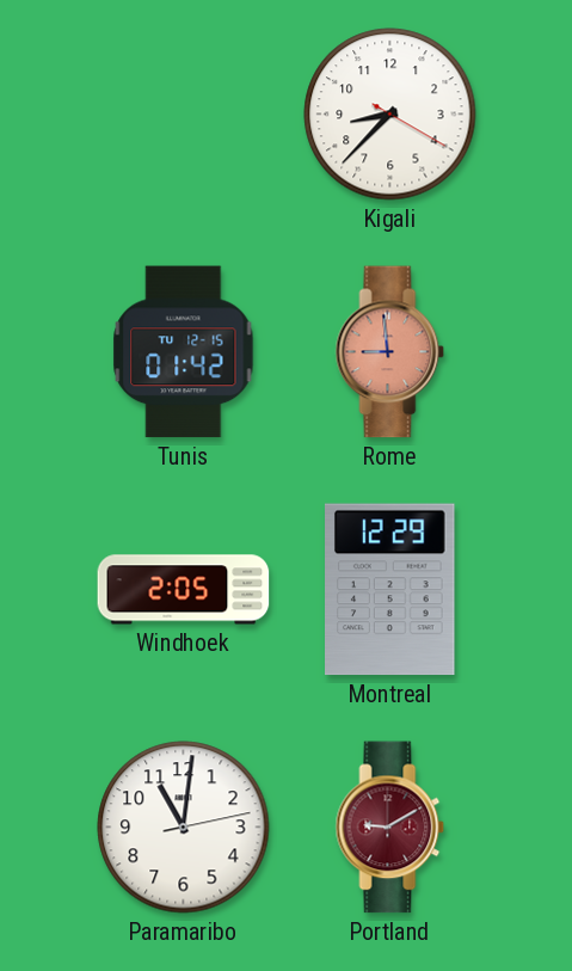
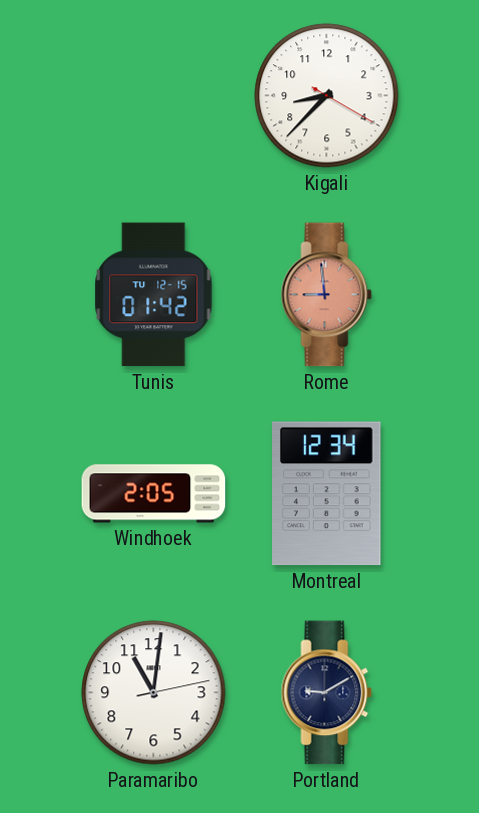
Montreal: 12:29 -> 12:34 (327, 494)
Portland dial: burgundy -> navy (327, 693)
